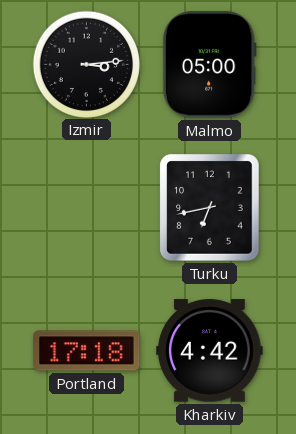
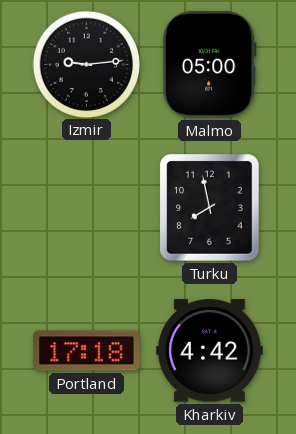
Izmir: 3:14 -> 9:14 (86, 64)
Turku: 6:43 -> 7:58 (210, 208)
